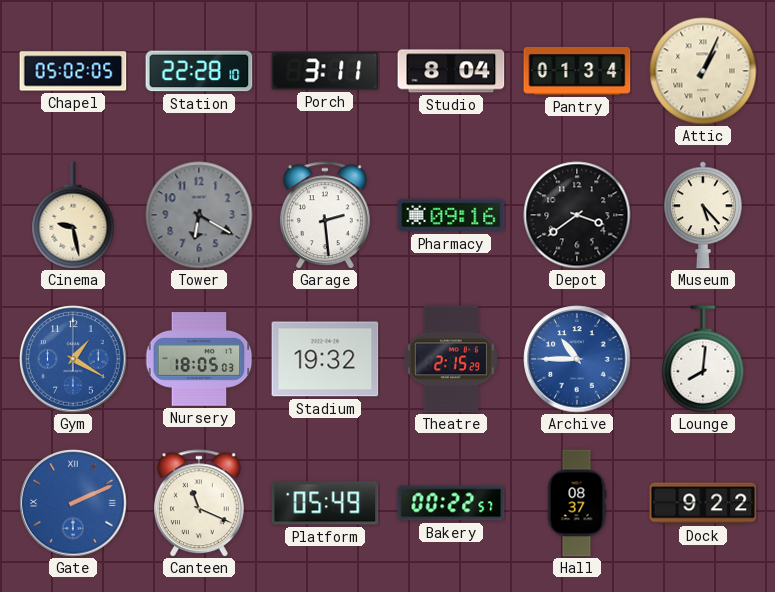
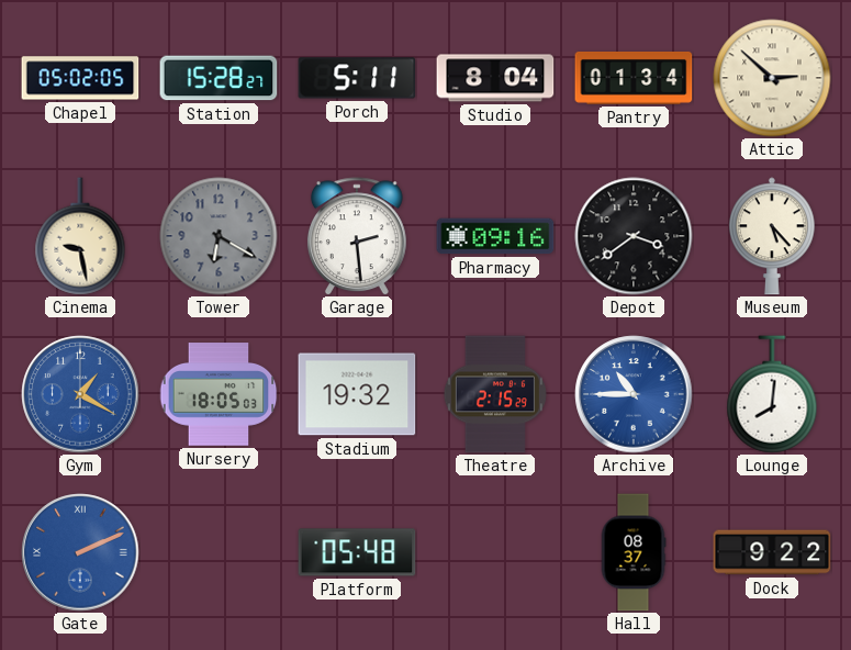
Station: 22:28 -> 15:28 (219, 78)
Porch: 3:11 -> 5:11 (357, 78)
Attic: 1:04 -> 2:52 (772, 78)
Canteen: 11:19 -> none (199, 503)
Platform: 05:49 -> 05:48 (357, 552)
Bakery: 00:22 -> none (451, 503)
